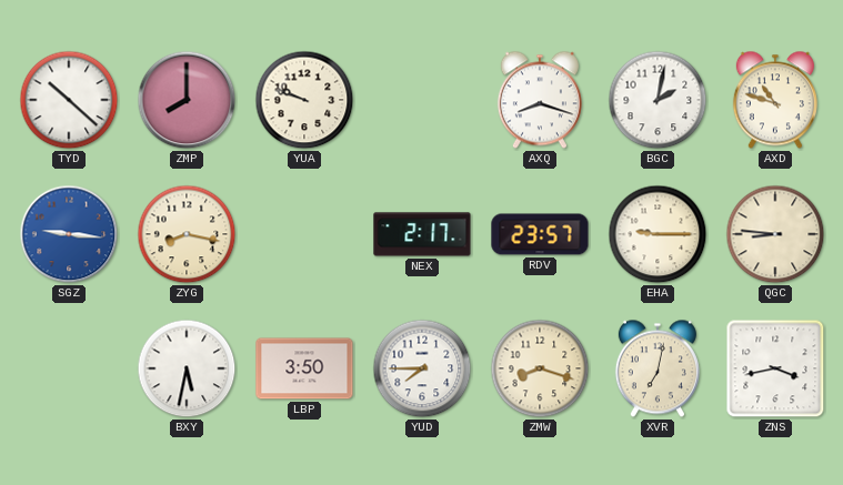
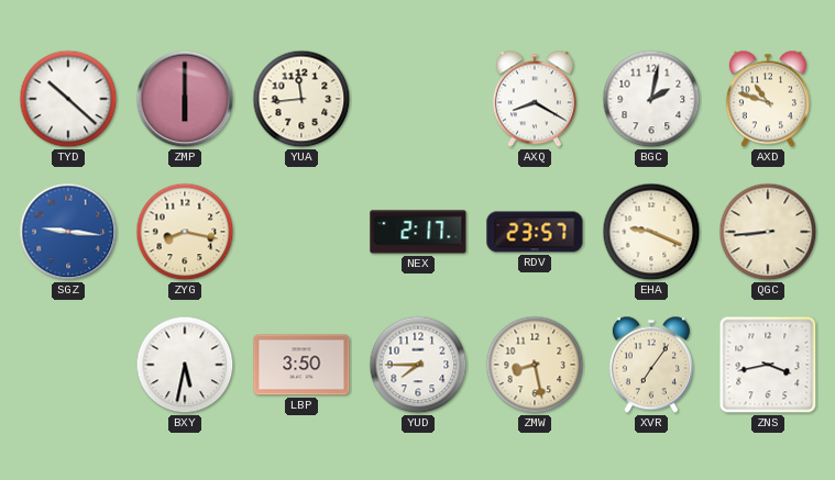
ZMP: 8:00 -> 6:00 (185, 99)
YUA: 9:48 -> 11:44 (301, 99)
AXQ: 8:18 -> 8:20 (535, 99)
EHA: 9:15 -> 9:19 (651, 232)
QGC: 8:46 -> 8:44 (768, 232)
ZMW: 8:18 -> 8:28 (535, 365)
XVR: 7:02 -> 7:06 (651, 365)
